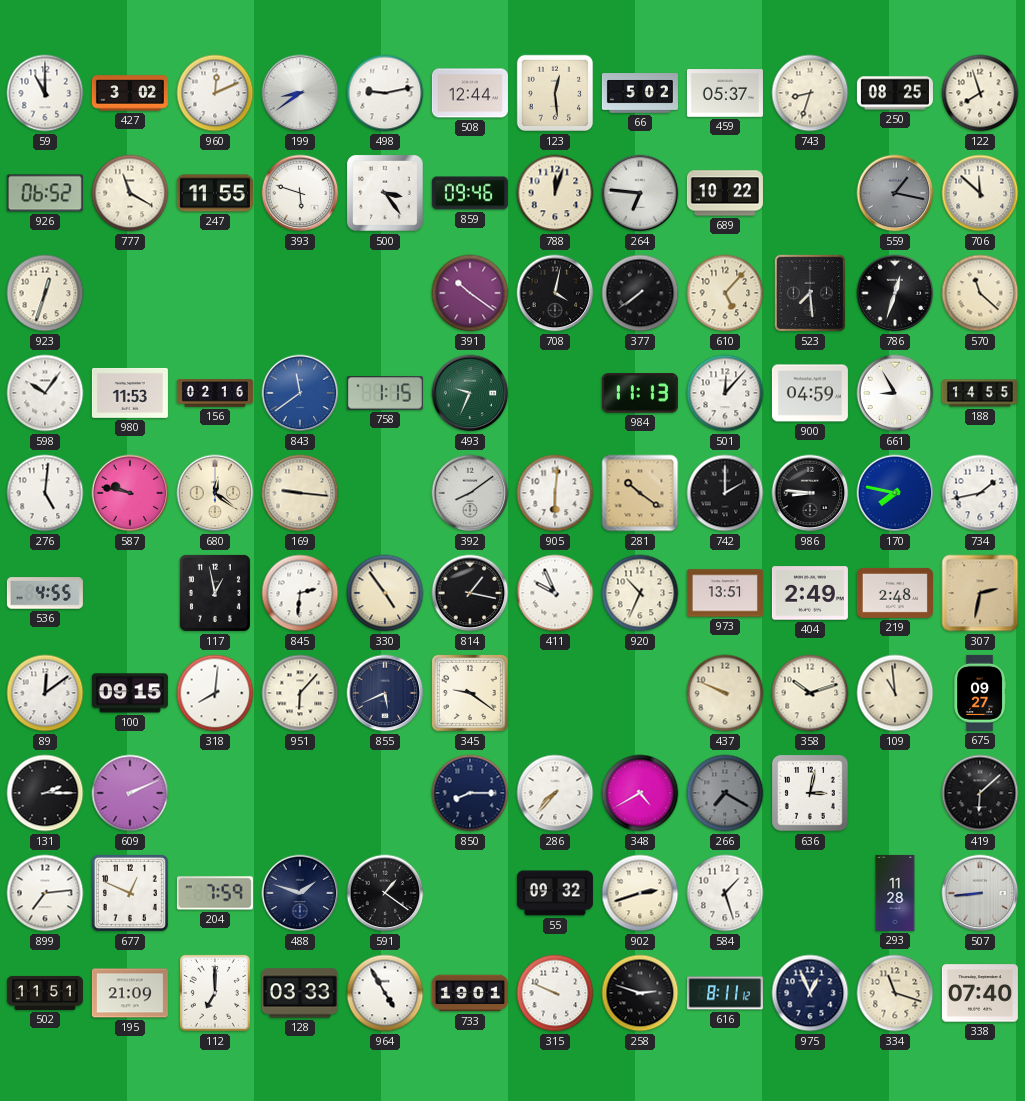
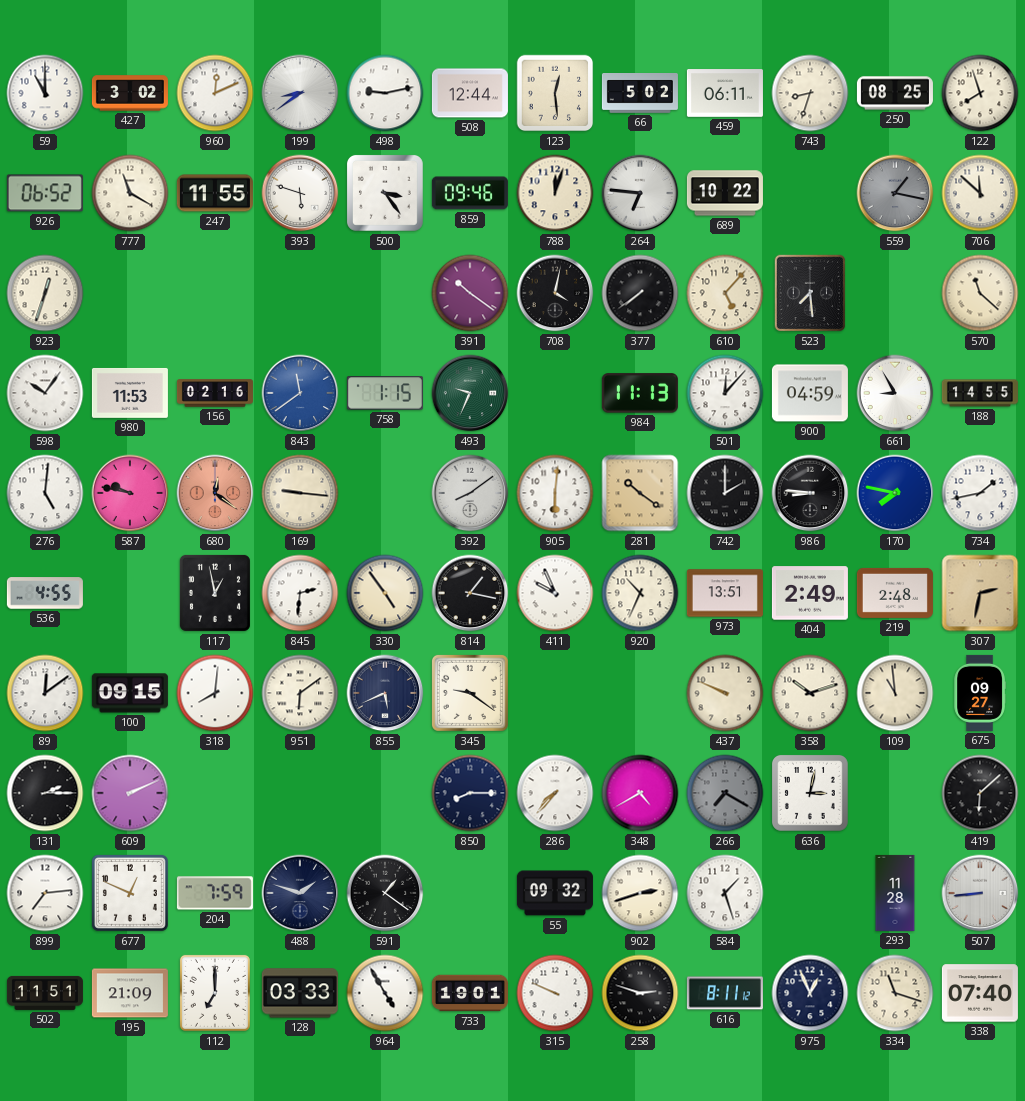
459: 05:37 -> 06:11 (725, 93)
786: 12:33 -> none (895, 293)
680 dial: cream -> salmon (215, 493)
951: 6:07 -> 6:09 (300, 693)
